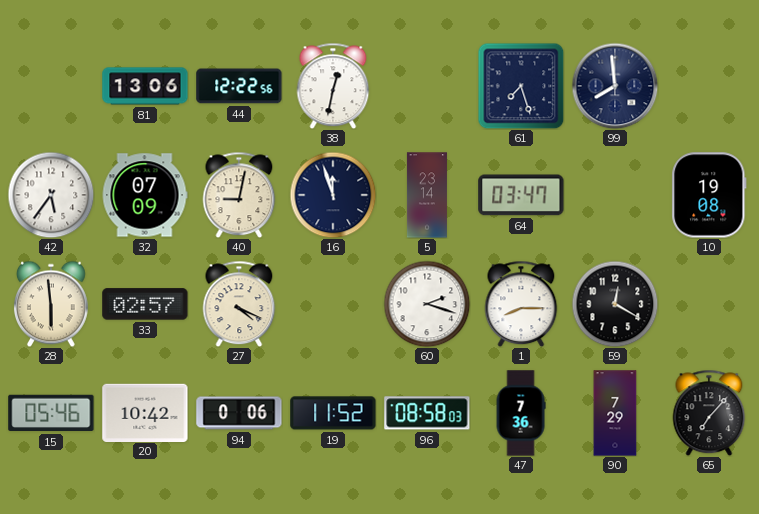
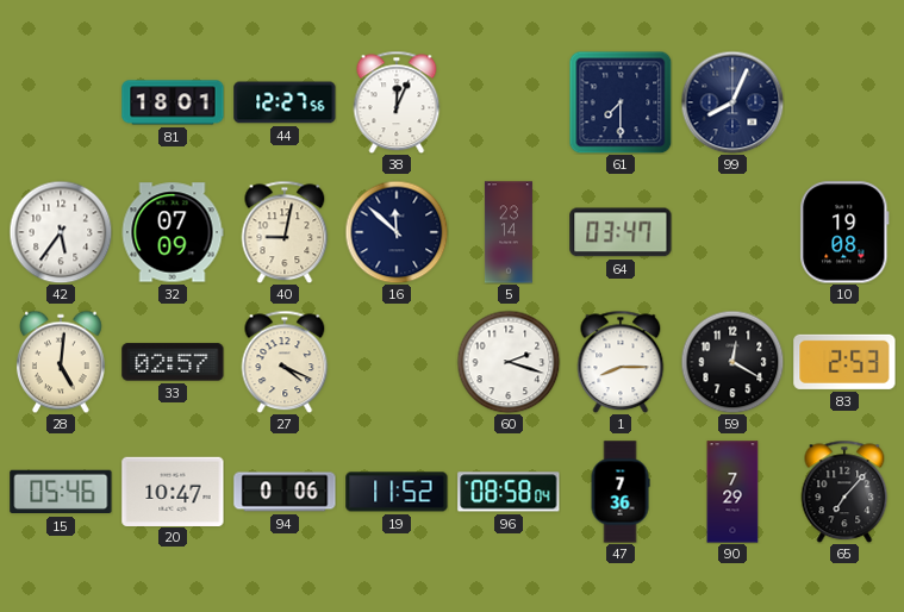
81: 13:06 -> 18:01 (173, 102)
44: 12:22 -> 12:27 (285, 102)
38: 12:32 -> 12:04 (397, 102)
61: 7:27 -> 7:30 (621, 102)
99: 7:59 -> 8:04 (732, 102)
16: 11:57 -> 11:52 (397, 232)
28: 5:59 -> 5:01 (61, 362)
83: none -> 2:53 (844, 362)
20: 10:42 -> 10:47 (173, 491)
96: 08:58:03 -> 08:58:04 (509, 492)
